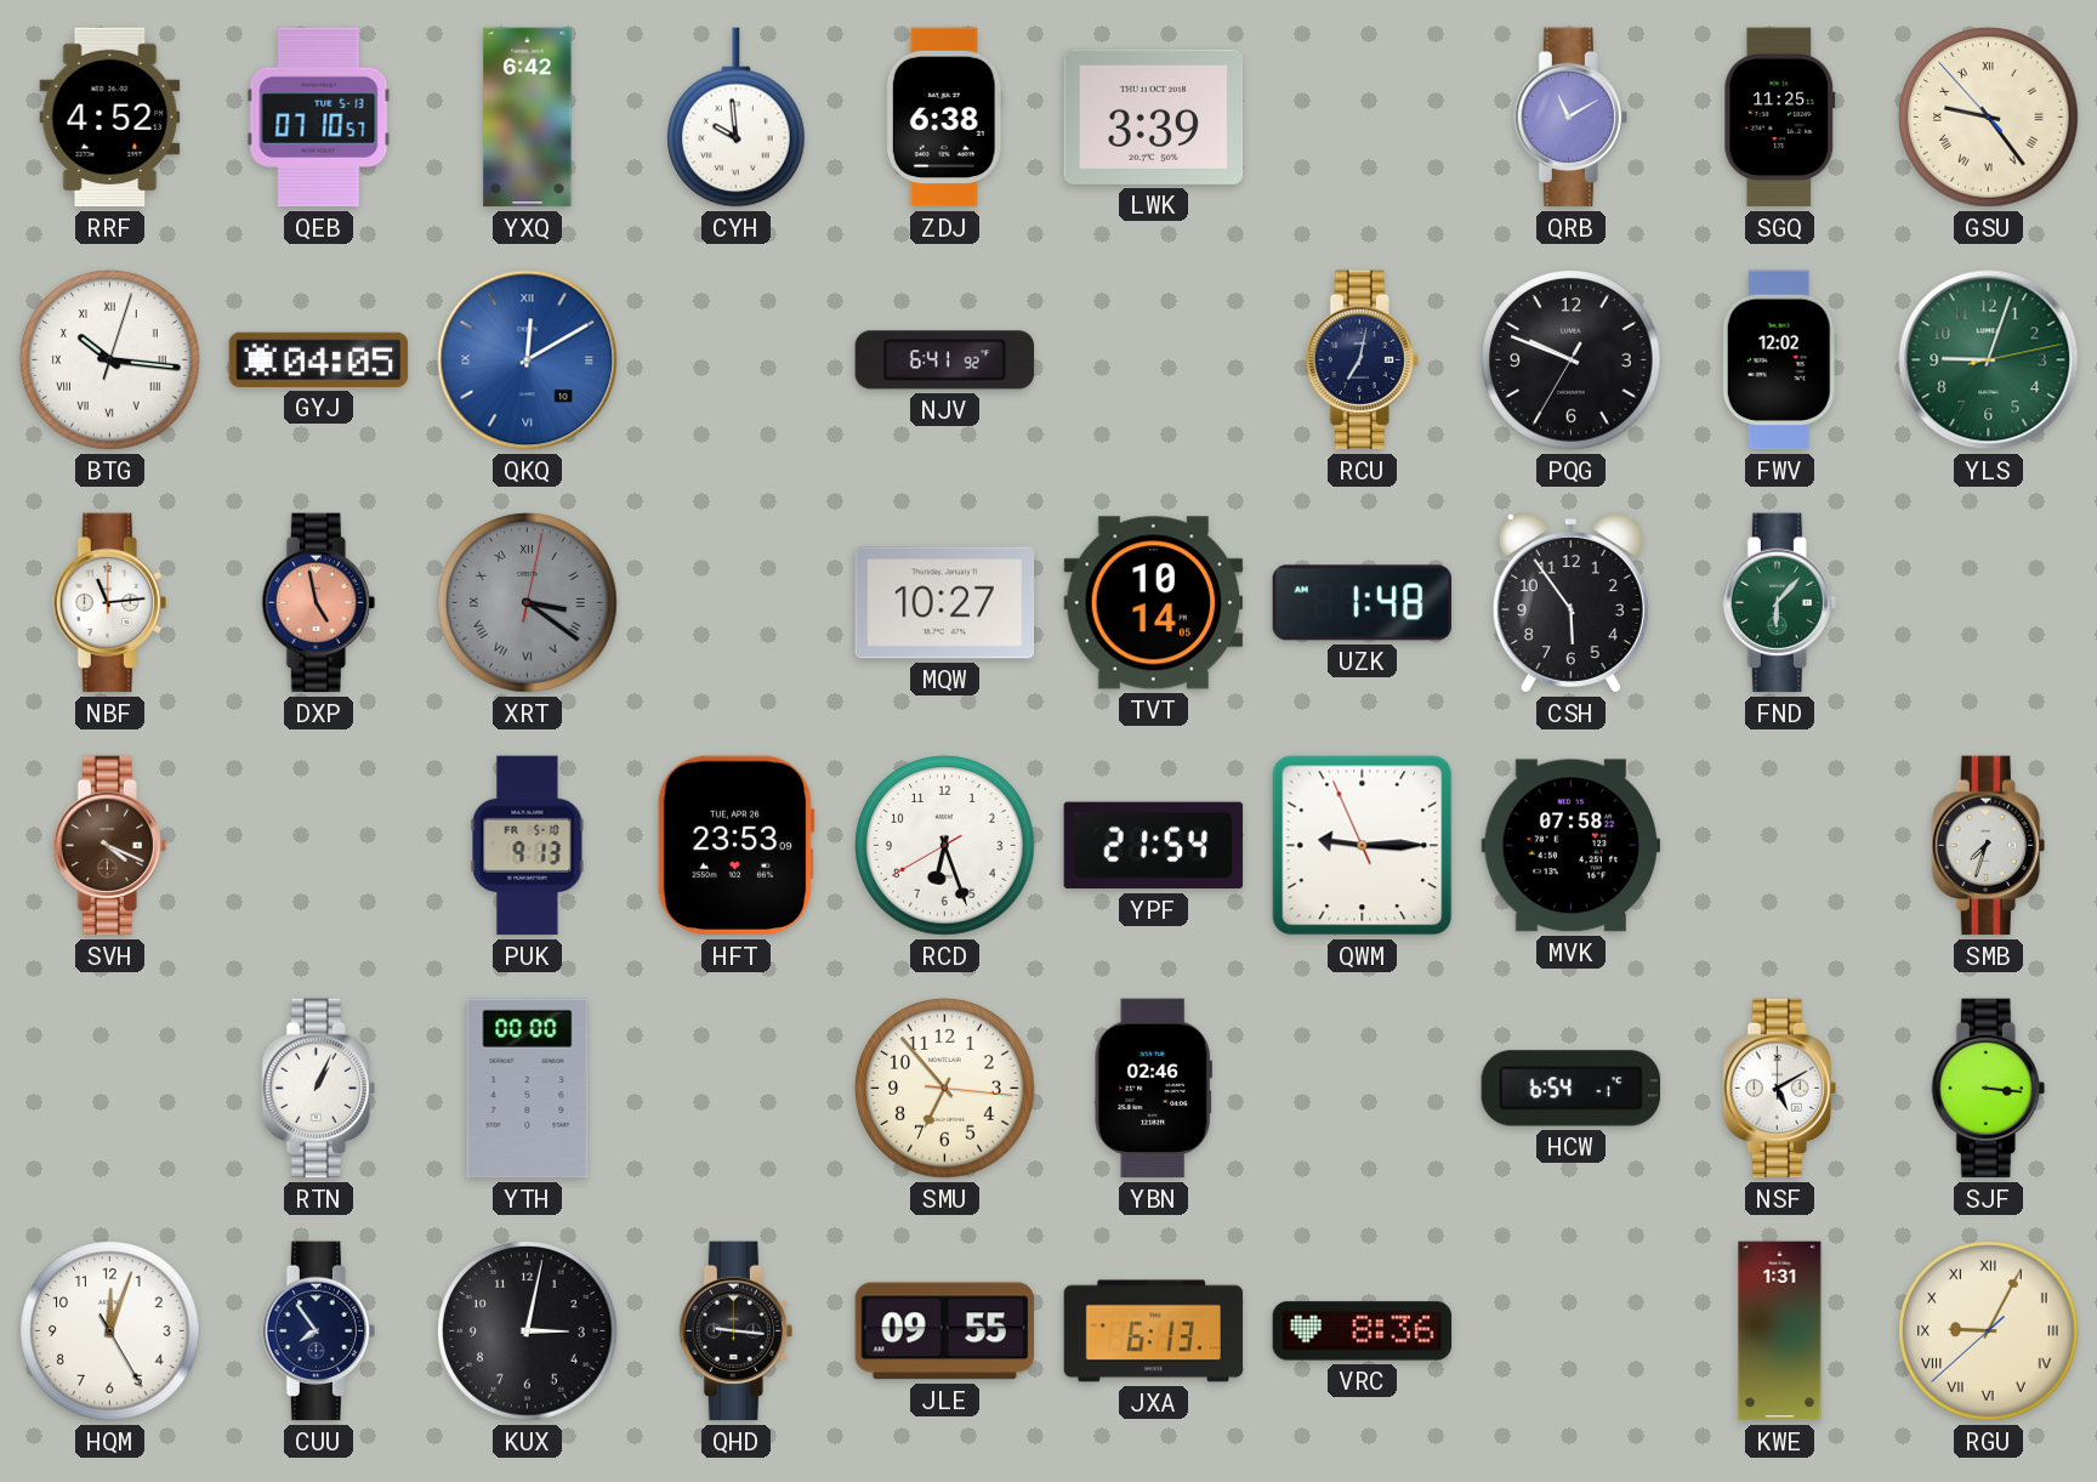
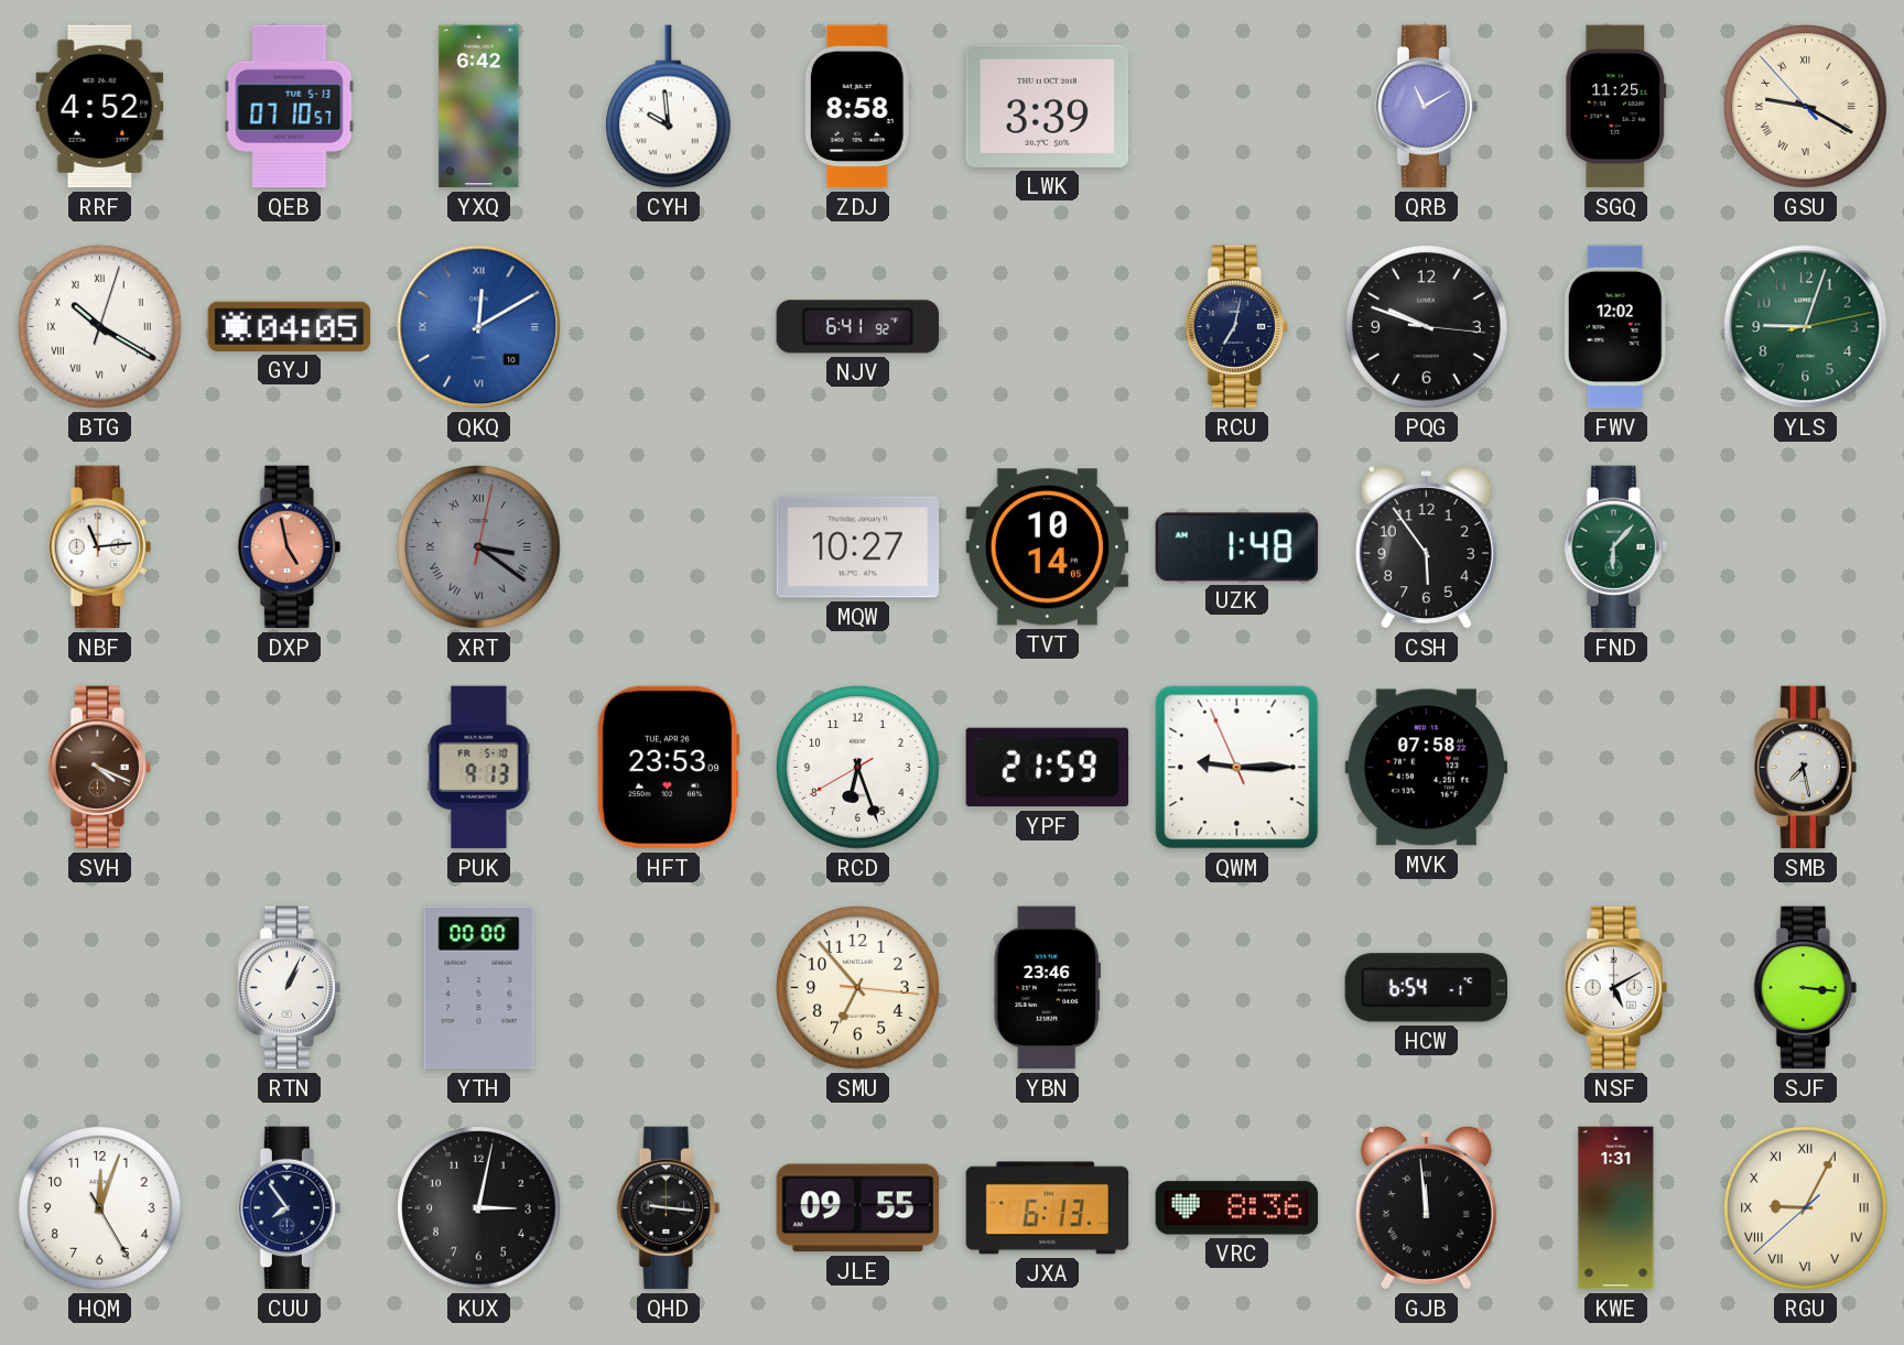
ZDJ: 6:38 -> 8:58 (857, 107)
GSU: 9:23 -> 9:19 (1806, 107)
BTG: 10:16 -> 10:20 (100, 327)
PQG: 9:48:35 -> 9:48:16 (1427, 327)
YPF: 21:54 -> 21:59 (1048, 768)
SMB: 7:33 -> 7:28 (1805, 768)
YBN: 02:46 -> 23:46 (1047, 988)
GJB: none -> 11:59 (1426, 1207)
